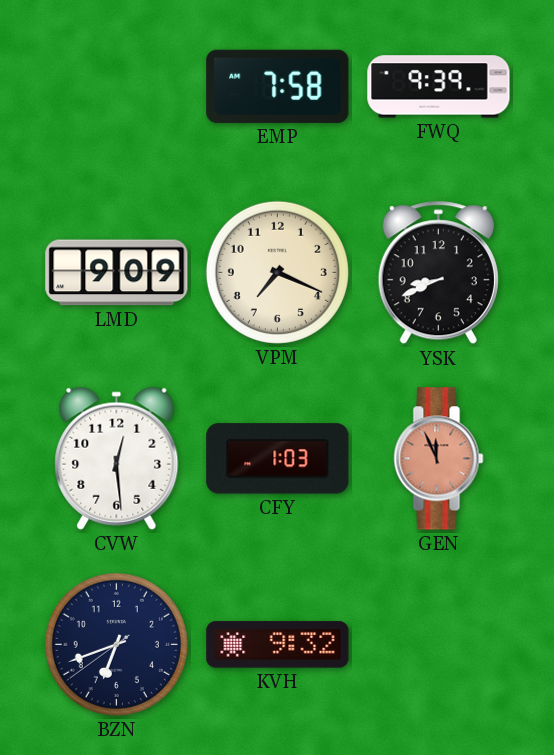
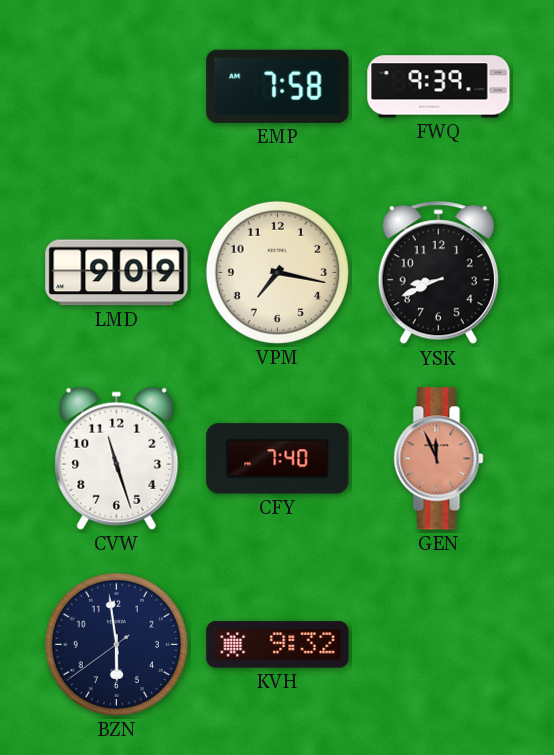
VPM: 7:19 -> 7:17 (277, 272)
CVW: 12:29 -> 11:27 (117, 458)
CFY: 1:03 -> 7:40 (278, 459)
BZN: 6:41 -> 5:58 (116, 644)
